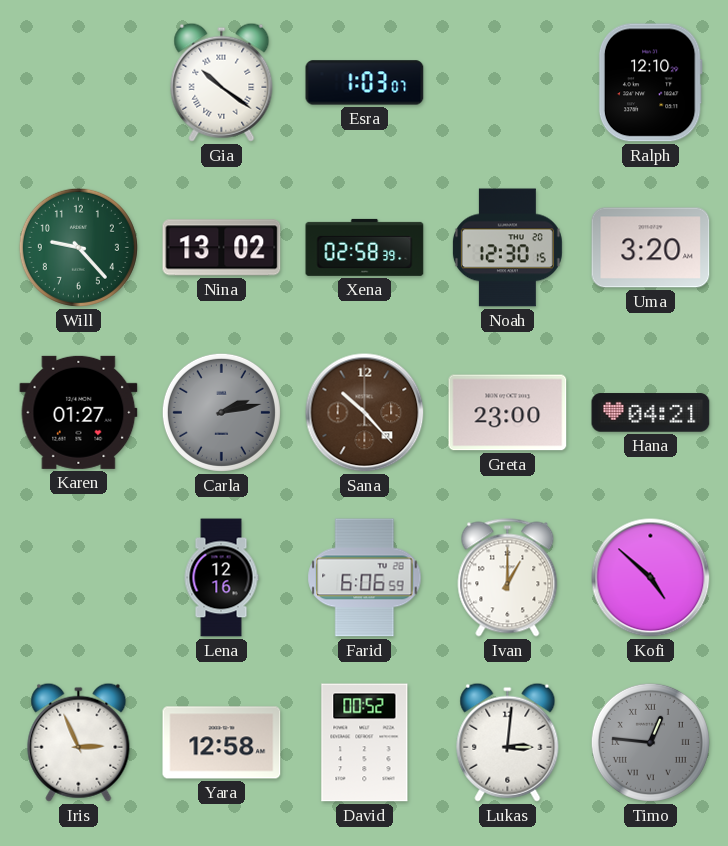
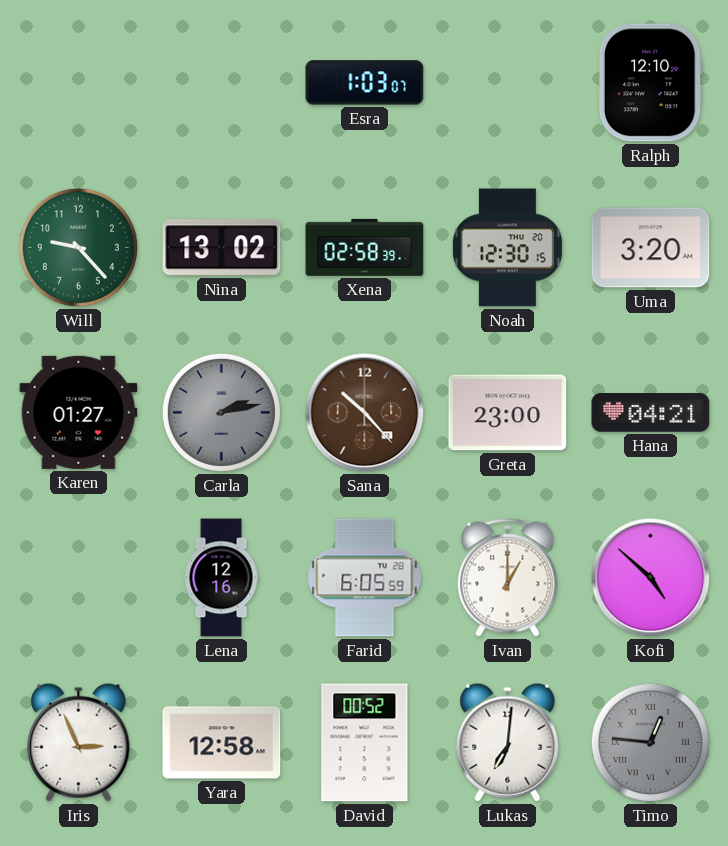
Gia: 10:21 -> none (222, 82)
Farid: 6:06 -> 6:05 (365, 578)
Lukas: 3:01 -> 7:01 (508, 742)
